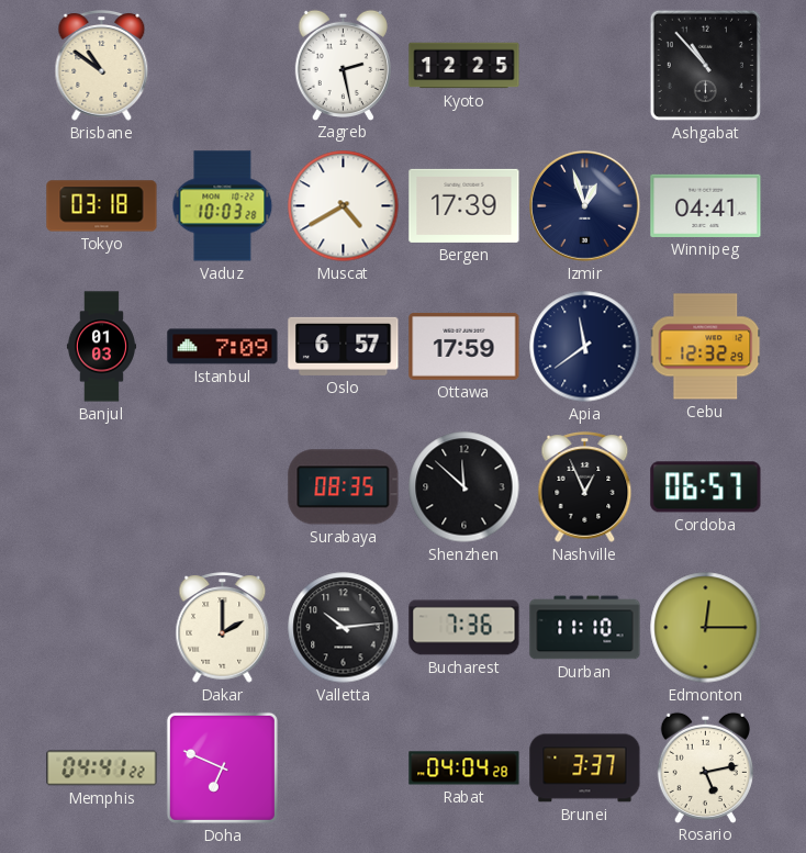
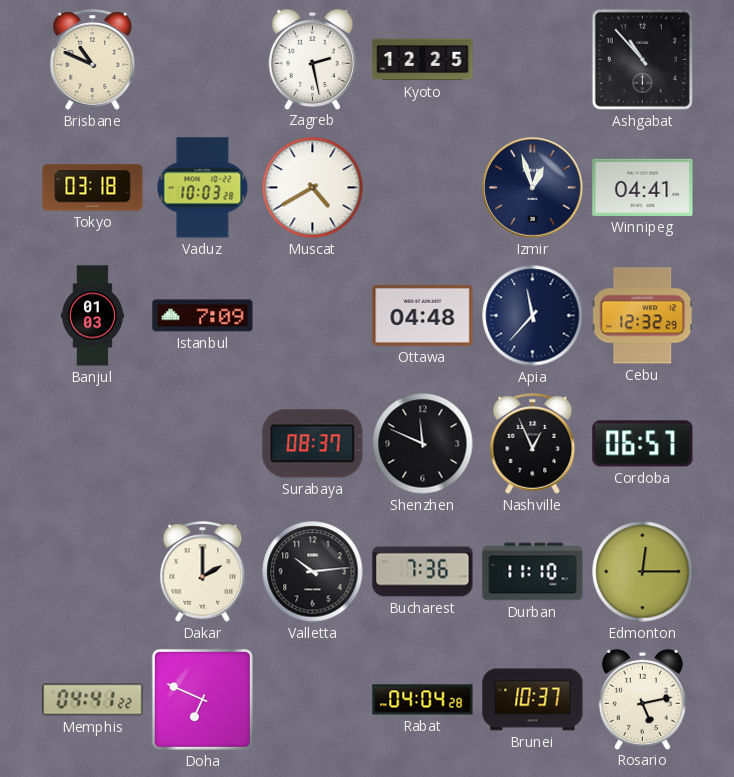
Brisbane: 10:51 -> 10:49 (93, 60)
Bergen: 17:39 -> none (464, 205)
Oslo: 6:57 -> none (344, 346)
Ottawa: 17:59 -> 04:48 (423, 315)
Apia: 11:39 -> 11:37 (533, 316)
Surabaya: 08:35 -> 08:37 (313, 444)
Shenzhen: 11:52 -> 11:49 (423, 444)
Brunei: 3:37 -> 10:37 (533, 700)
